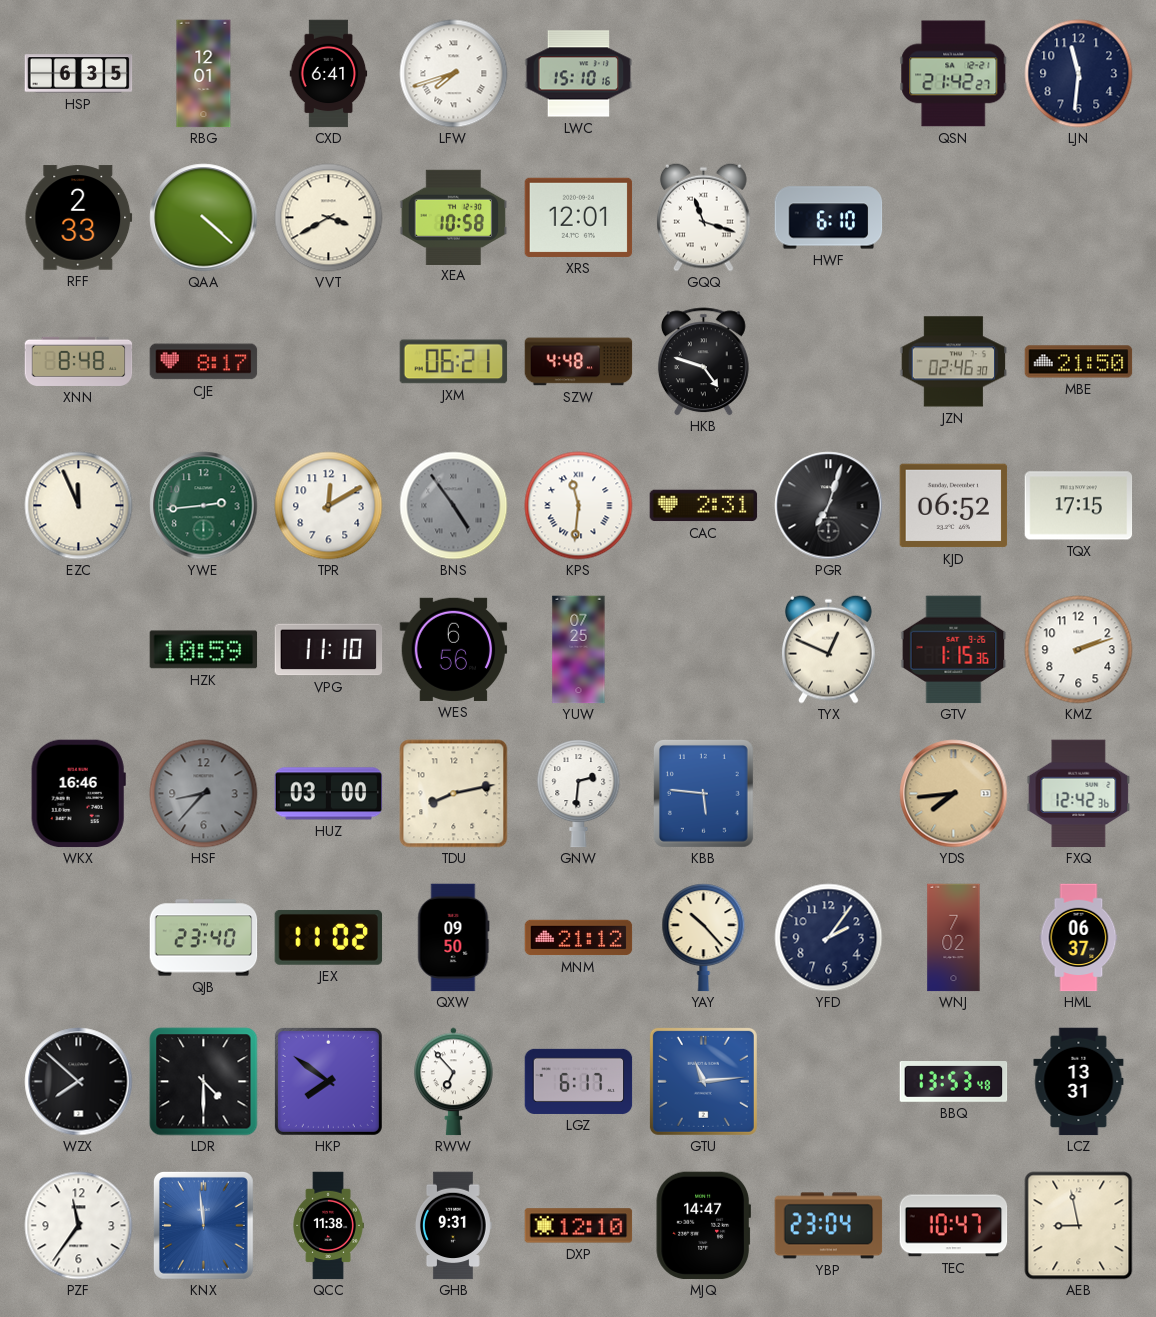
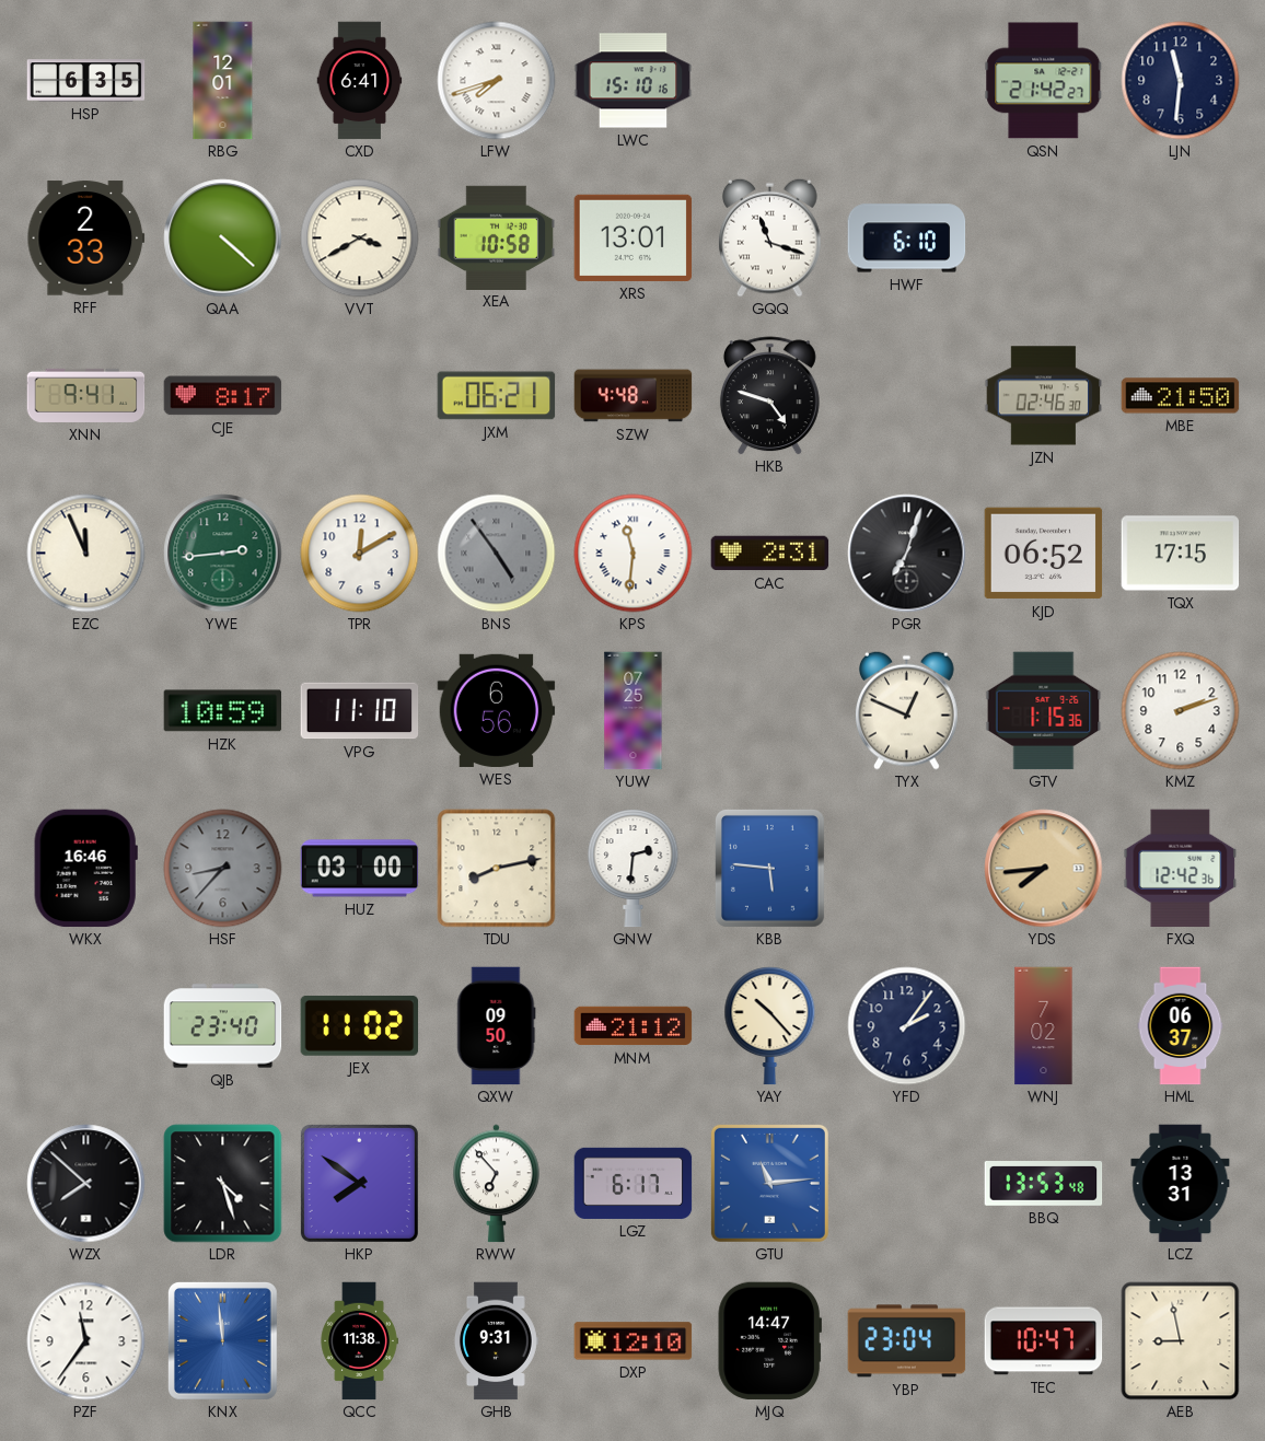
XRS: 12:01 -> 13:01 (634, 237)
XNN: 8:48 -> 9:41 (86, 395)
LDR: 4:30 -> 4:27 (223, 1184)
